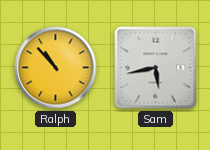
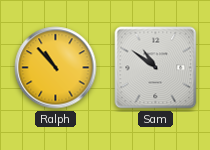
Sam: 5:43 -> 10:51 (156, 68)
